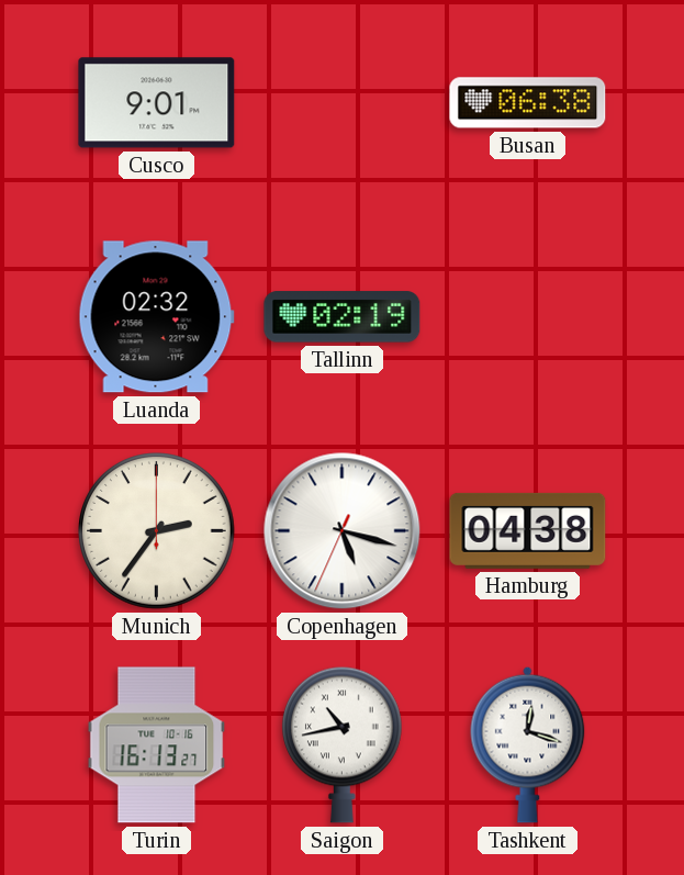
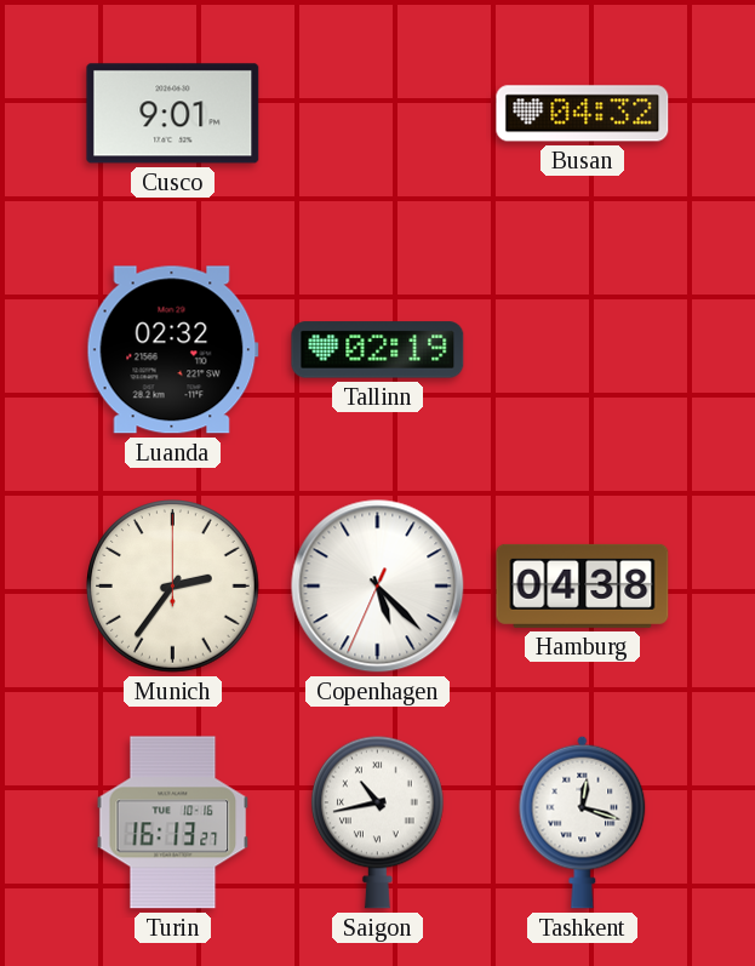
Busan: 06:38 -> 04:32 (583, 114)
Copenhagen: 5:17 -> 5:22 (378, 587)
